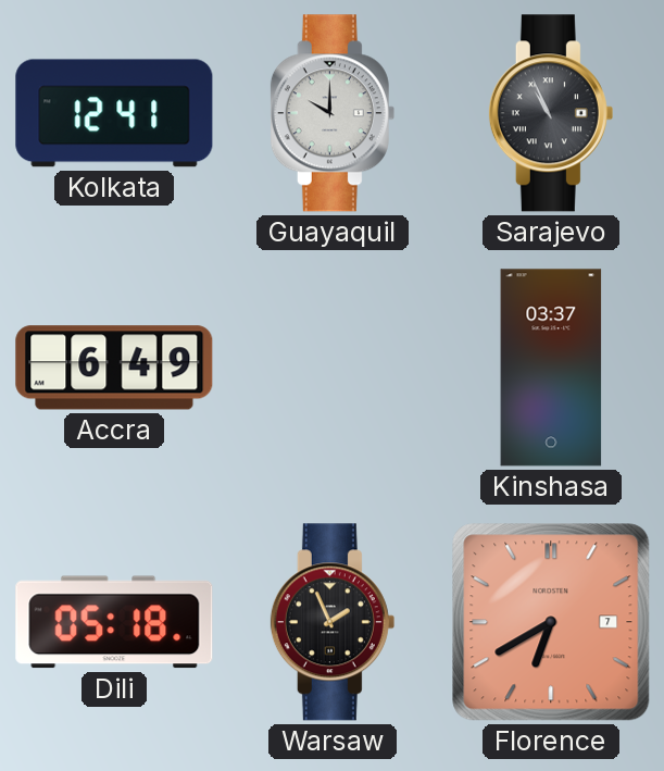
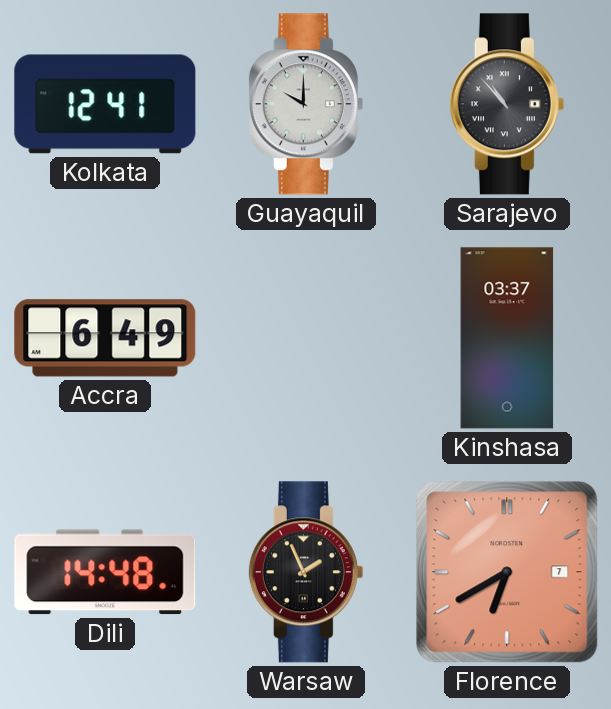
Sarajevo: 10:56 -> 10:53 (507, 104)
Dili: 05:18 -> 14:48 (105, 572)
